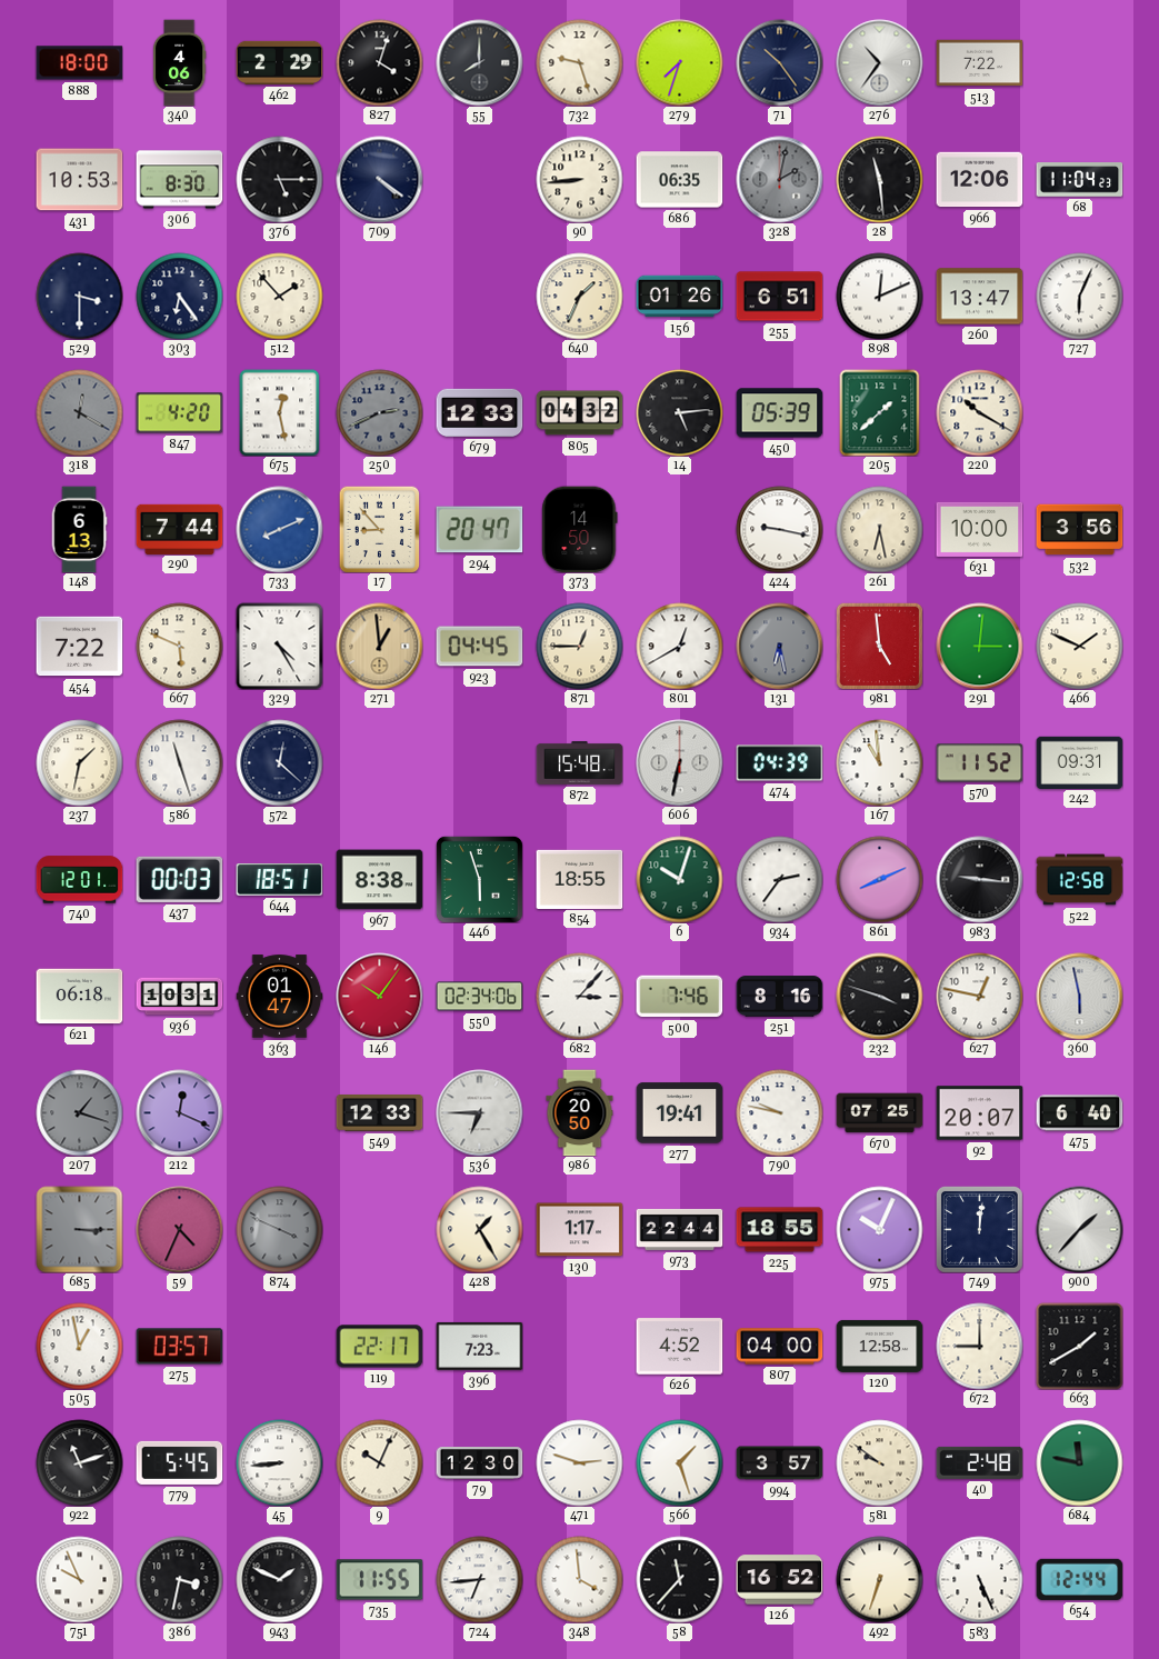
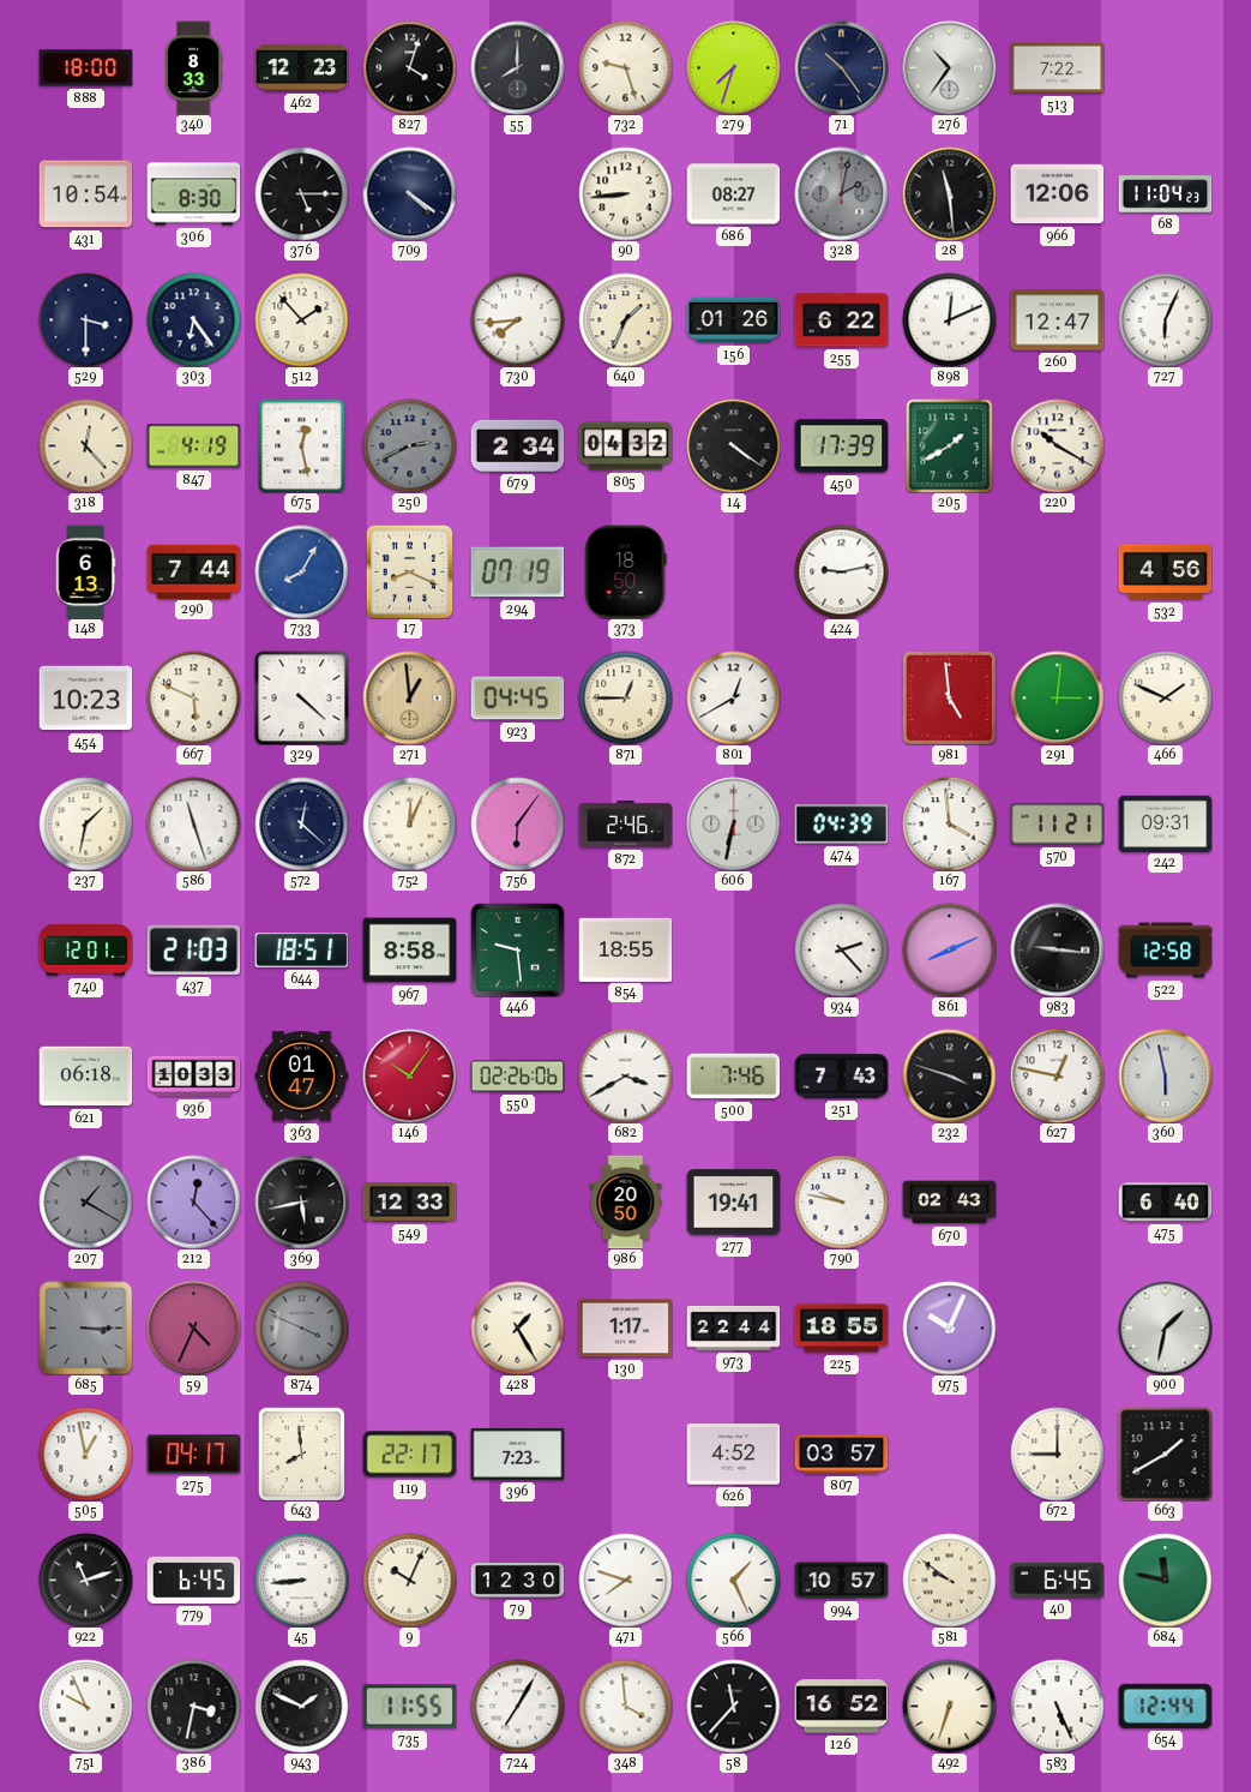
340: 4:06 -> 8:33 (193, 67)
462: 2:29 -> 12:23 (301, 67)
431: 10:53 -> 10:54 (85, 194)
686: 06:35 -> 08:27 (733, 194)
730: none -> 7:44 (517, 319)
255: 6:51 -> 6:22 (841, 320)
260: 13:47 -> 12:47 (1057, 320)
318: 12:20 -> 12:23 (85, 445)
318 dial: grey -> cream (85, 445)
847: 4:20 -> 4:19 (193, 446)
679: 12:33 -> 2:34 (517, 445)
14: 5:14 -> 4:21 (733, 445)
450: 05:39 -> 17:39 (841, 446)
205: 1:38 -> 1:40 (950, 445)
733: 8:11 -> 8:05 (301, 571)
17: 8:53 -> 8:19 (410, 571)
294: 20:47 -> 07:19 (517, 573)
373: 14:50 -> 18:50 (626, 571)
424: 9:17 -> 9:13 (841, 571)
261: 6:28 -> none (879, 529)
631: 10:00 -> none (979, 529)
532: 3:56 -> 4:56 (1165, 573)
454: 7:22 -> 10:23 (85, 699)
329: 4:25 -> 4:22 (301, 697)
131: 6:28 -> none (779, 646)
752: none -> 12:04 (409, 823)
756: none -> 6:06 (517, 823)
872: 15:48 -> 2:46 (625, 823)
167: 10:59 -> 3:59 (949, 823)
570: 11:52 -> 11:21 (1057, 825)
437: 00:03 -> 21:03 (193, 949)
967: 8:38 -> 8:58 (409, 951)
446: 5:57 -> 9:29 (517, 949)
6: 10:03 -> none (679, 879)
934: 2:36 -> 2:23 (841, 949)
936: 10:31 -> 10:33 (193, 1077)
550: 02:34 -> 02:26 (517, 1077)
682: 3:07 -> 3:40 (625, 1075)
251: 8:16 -> 7:43 (841, 1077)
207: 1:18 -> 1:20 (85, 1201)
212: 12:19 -> 12:23 (193, 1201)
369: none -> 5:43 (301, 1201)
536: 6:45 -> none (479, 1112)
670: 07:25 -> 02:43 (949, 1203)
92: 20:07 -> none (979, 1113)
749: 12:01 -> none (979, 1229)
900: 1:37 -> 1:32 (1165, 1327)
275: 03:57 -> 04:17 (193, 1455)
643: none -> 7:59 (302, 1454)
807: 04:00 -> 03:57 (841, 1455)
120: 12:58 -> none (879, 1346)
779: 5:45 -> 6:45 (193, 1580)
471: 2:48 -> 7:48 (625, 1580)
566: 1:27 -> 1:26 (733, 1580)
994: 3:57 -> 10:57 (841, 1581)
40: 2:48 -> 6:45 (1057, 1580)
724: 6:44 -> 7:05 (517, 1706)
